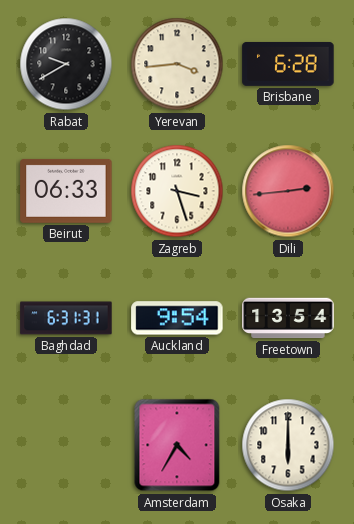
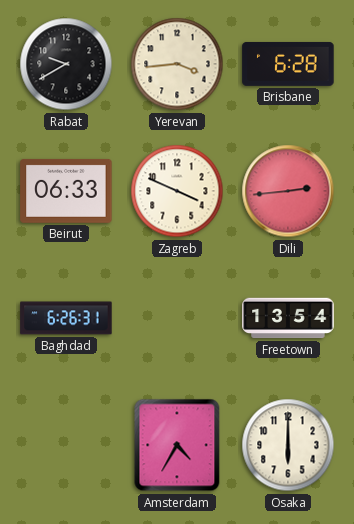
Zagreb: 3:27 -> 3:49 (177, 191)
Baghdad: 6:31 -> 6:26 (66, 318)
Auckland: 9:54 -> none (177, 318)
